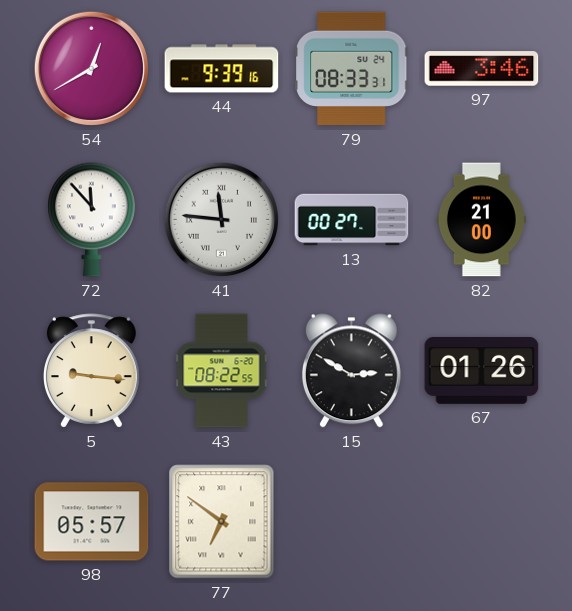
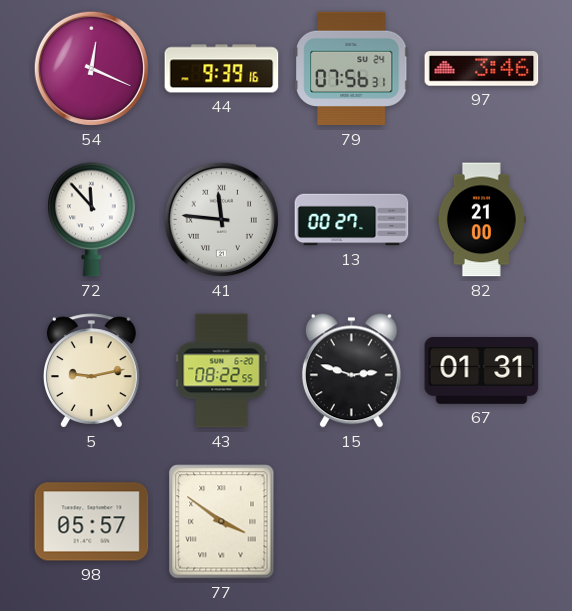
54: 12:40 -> 12:19 (91, 68)
79: 08:33 -> 07:56 (352, 69)
5: 9:16 -> 9:13 (91, 371)
15: 2:50 -> 2:48 (351, 371)
67: 01:26 -> 01:31 (482, 370)
77: 6:51 -> 3:51 (222, 522)
